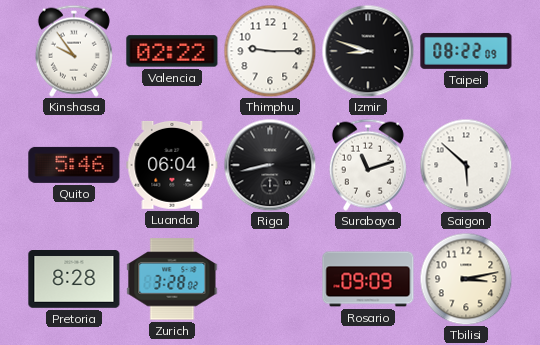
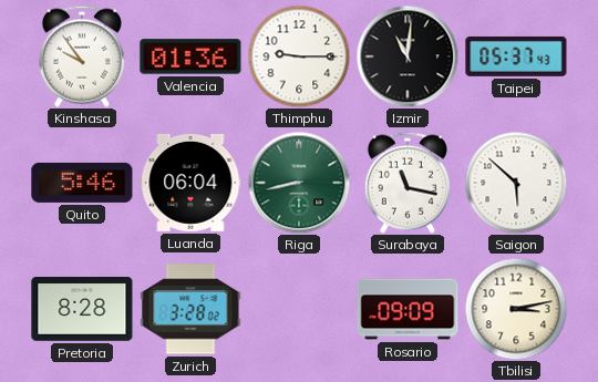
Valencia: 02:22 -> 01:36 (190, 56)
Izmir: 8:48 -> 11:01 (408, 56)
Taipei: 08:22 -> 05:37 (516, 56)
Riga dial: black -> green (299, 183)
Surabaya: 11:12 -> 11:17 (408, 183)
